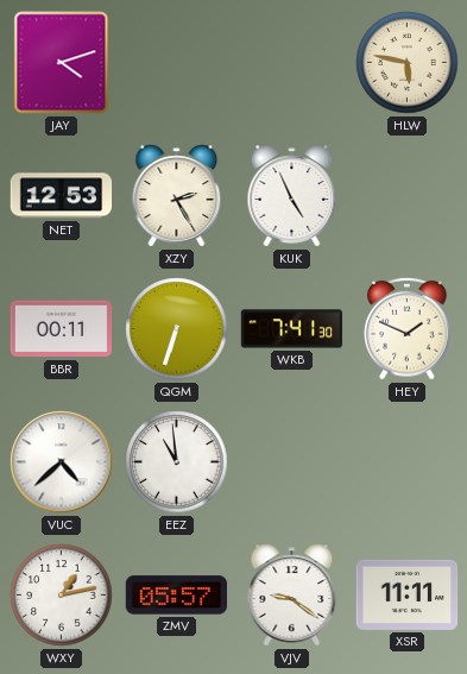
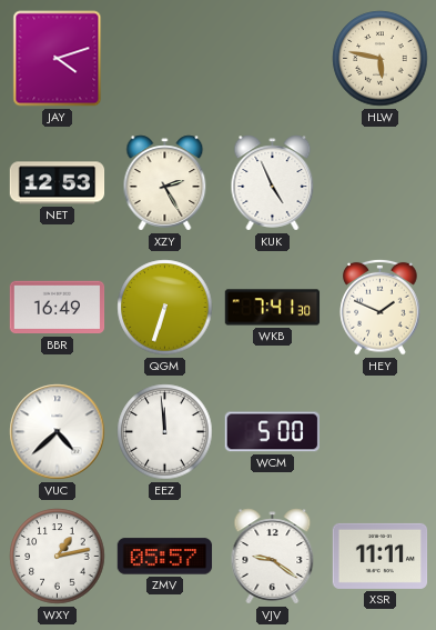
BBR: 00:11 -> 16:49 (58, 308)
EEZ: 10:59 -> 11:59 (165, 432)
WCM: none -> 5:00 (272, 432)
